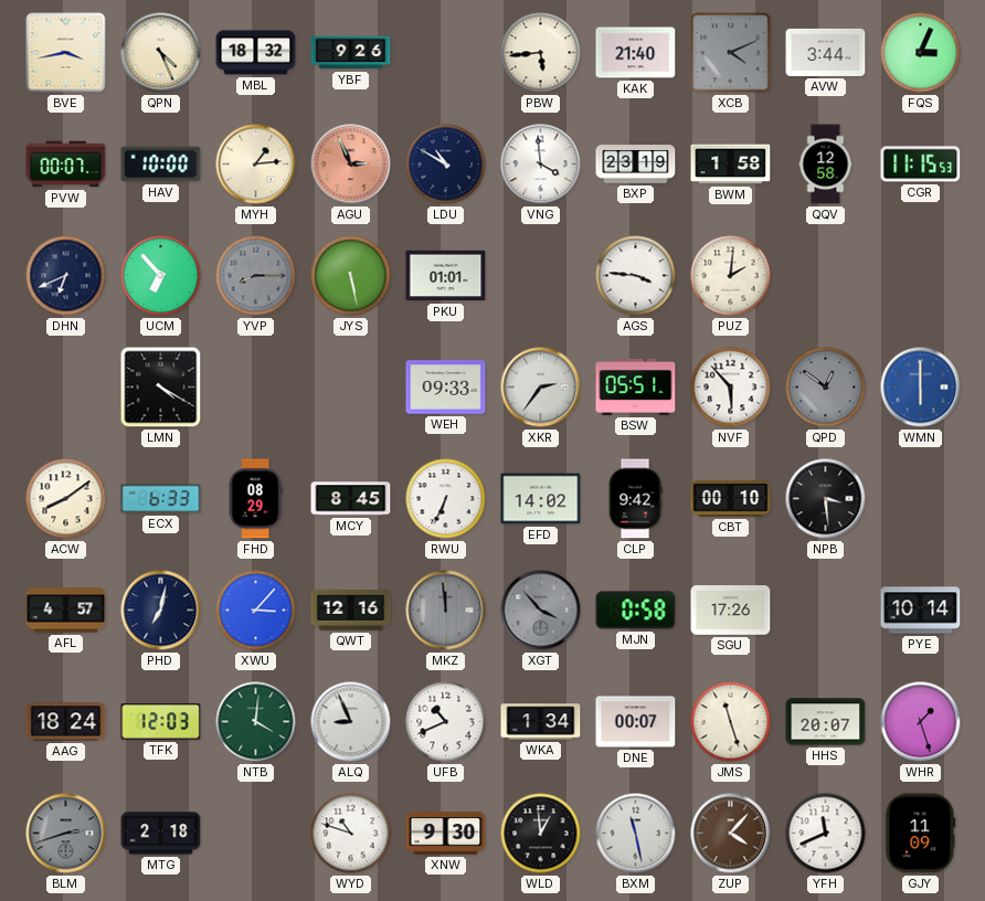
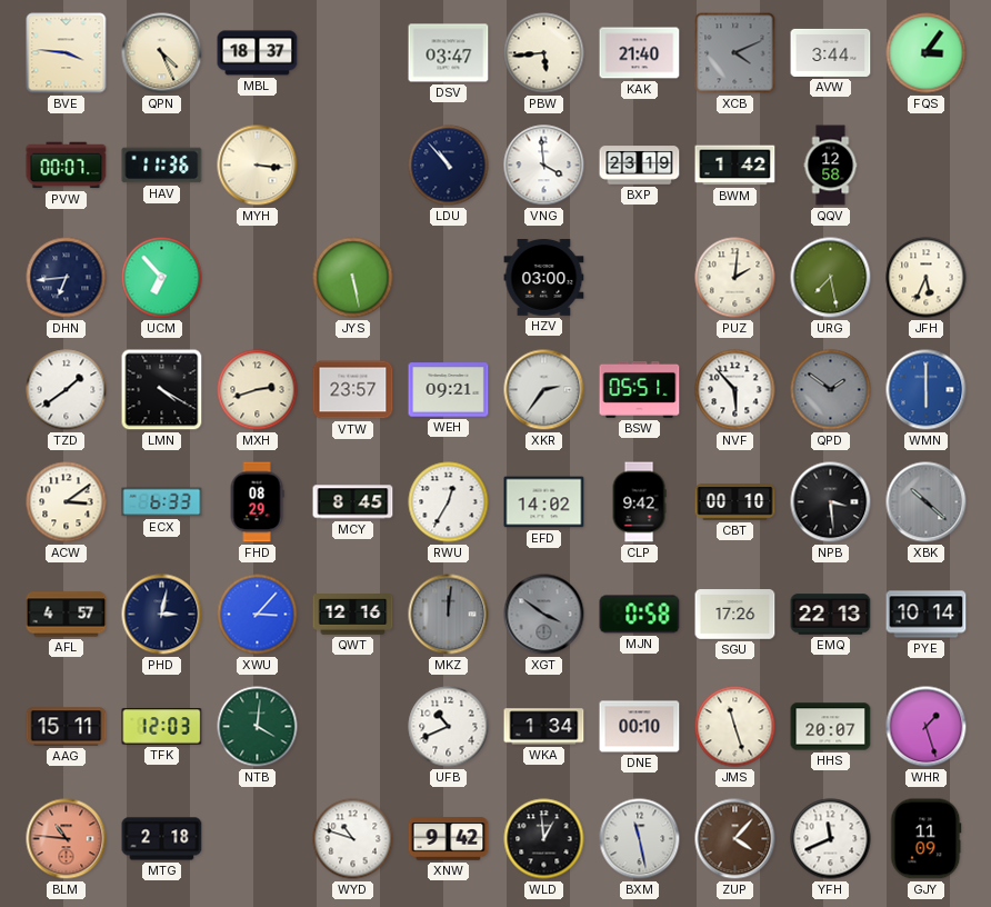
BVE: 3:43 -> 3:46 (67, 53)
MBL: 18:32 -> 18:37 (258, 53)
YBF: 9:26 -> none (351, 53)
DSV: none -> 03:47 (449, 53)
FQS: 3:04 -> 3:06 (927, 53)
HAV: 10:00 -> 11:36 (162, 166)
MYH: 1:14 -> 3:16 (258, 166)
AGU: 2:56 -> none (351, 165)
LDU: 10:50 -> 10:53 (449, 166)
BWM: 1:58 -> 1:42 (735, 166)
CGR: 11:15 -> none (921, 165)
DHN: 6:41 -> 6:44 (67, 278)
YVP: 8:15 -> none (256, 276)
PKU: 01:01 -> none (446, 276)
HZV: none -> 03:00 (544, 278)
AGS: 3:46 -> none (636, 276)
URG: none -> 7:28 (831, 278)
JFH: none -> 5:34 (927, 278)
TZD: none -> 1:39 (67, 390)
MXH: none -> 2:42 (258, 390)
VTW: none -> 23:57 (353, 390)
WEH: 09:33 -> 09:21 (449, 390)
QPD: 12:51 -> 1:51 (831, 390)
ACW: 8:09 -> 3:09 (67, 502)
RWU: 6:34 -> 12:35 (449, 502)
XBK: none -> 10:22 (927, 502)
PHD: 7:02 -> 3:02 (162, 615)
MKZ: 11:59 -> 12:01 (449, 615)
XGT: 3:53 -> 3:51 (544, 615)
EMQ: none -> 22:13 (831, 615)
AAG: 18:24 -> 15:11 (67, 727)
ALQ: 8:56 -> none (351, 722)
DNE: 00:07 -> 00:10 (640, 727)
BLM: 2:42 -> 10:46 (67, 839)
BLM dial: grey -> salmon (67, 839)
XNW: 9:30 -> 9:42 (449, 839)
